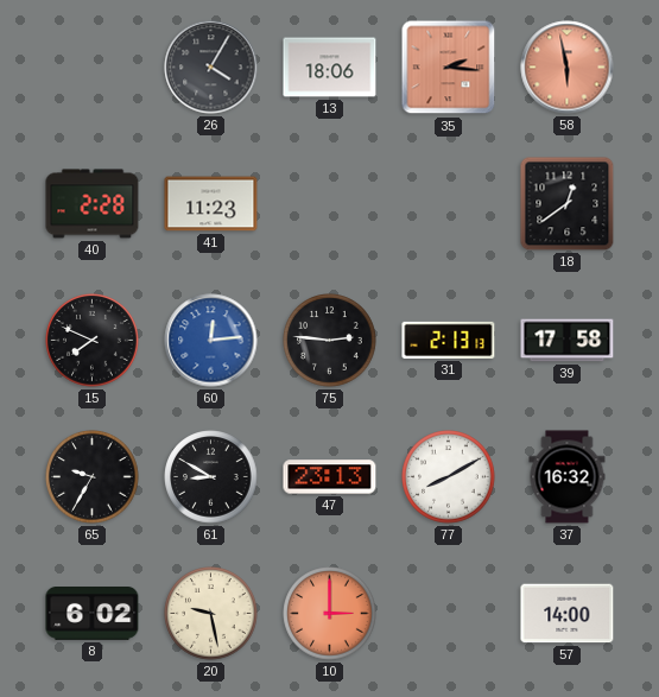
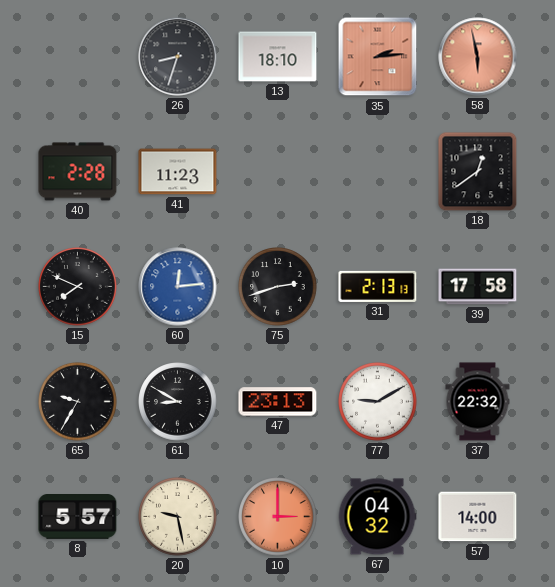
26: 4:05 -> 8:33 (178, 57)
13: 18:06 -> 18:10 (278, 57)
35: 2:16 -> 2:14 (378, 57)
75: 2:46 -> 2:42 (278, 287)
77: 8:10 -> 9:10 (378, 402)
37: 16:32 -> 22:32 (478, 402)
8: 6:02 -> 5:57 (78, 517)
67: none -> 04:32 (377, 517)
